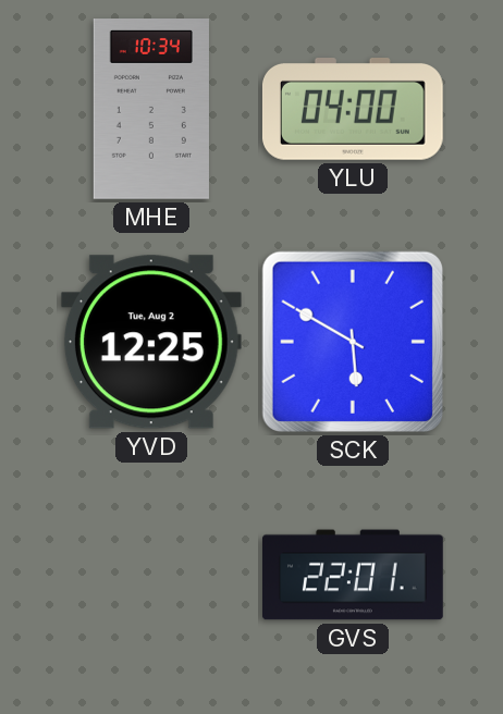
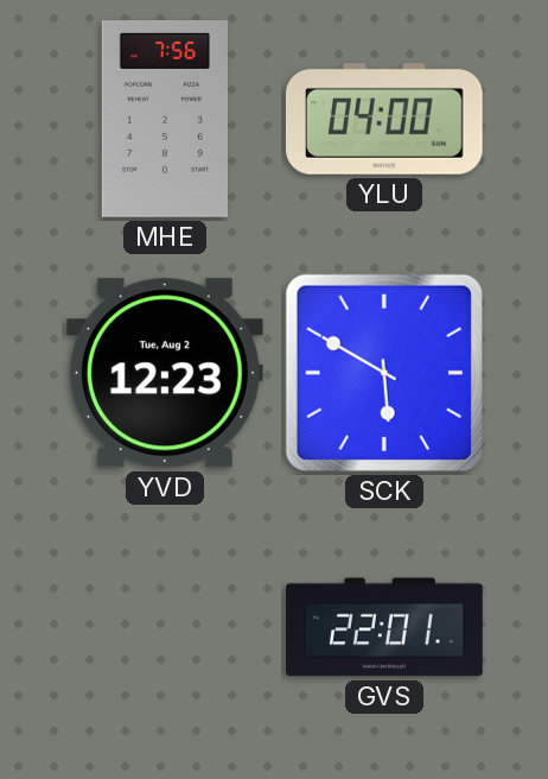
MHE: 10:34 -> 7:56 (165, 120)
YVD: 12:25 -> 12:23 (165, 373)
